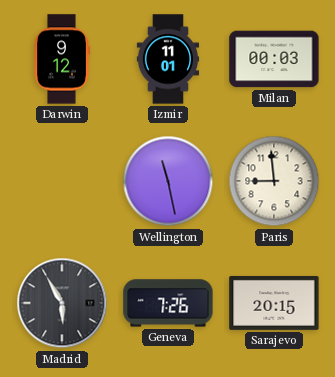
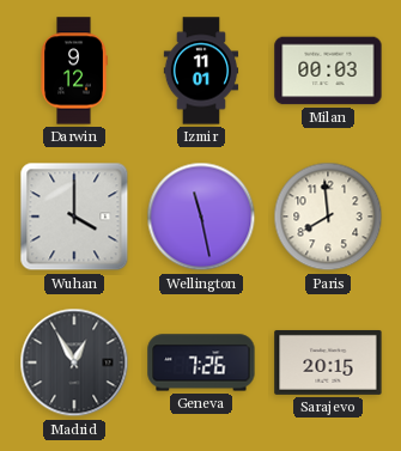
Wuhan: none -> 4:00 (74, 217)
Paris: 8:59 -> 7:59 (328, 217)
Madrid: 5:55 -> 12:55 (74, 362)
